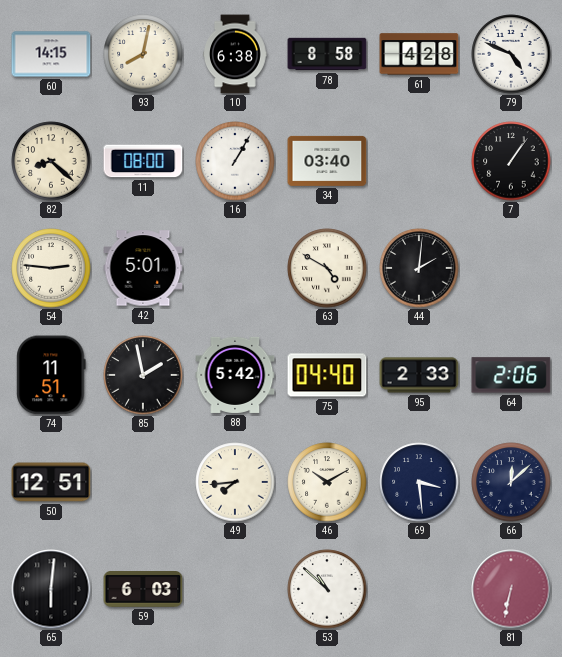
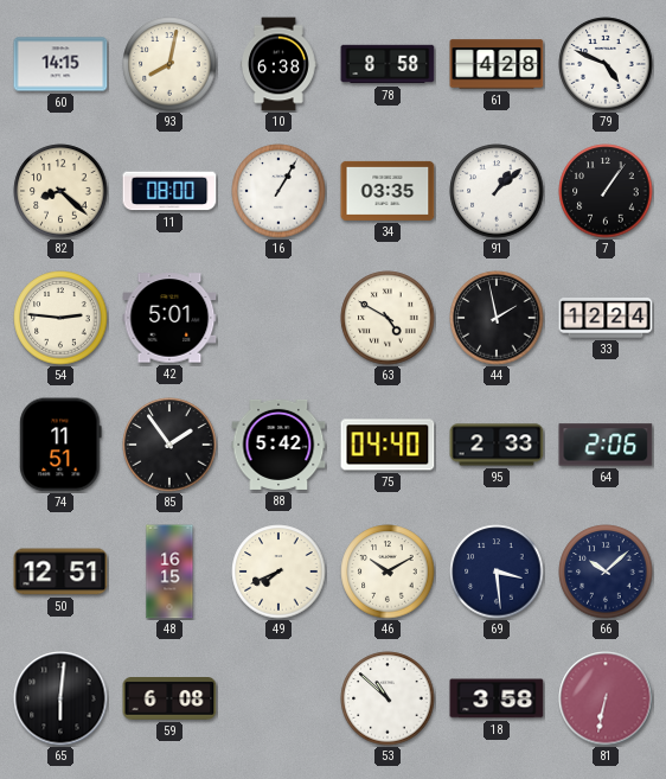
34: 03:40 -> 03:35 (388, 191)
91: none -> 1:08 (497, 191)
44: 2:01 -> 1:58 (497, 318)
33: none -> 12:24 (606, 318)
85: 1:58 -> 1:54 (169, 445)
48: none -> 16:15 (169, 572)
49: 7:44 -> 7:41 (278, 572)
66: 12:08 -> 10:08 (606, 572)
59: 6:03 -> 6:08 (169, 700)
18: none -> 3:58 (497, 698)
